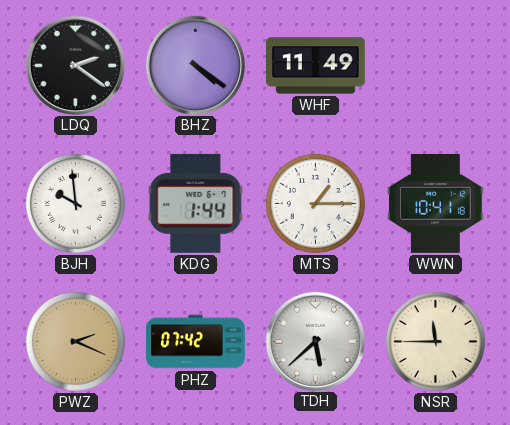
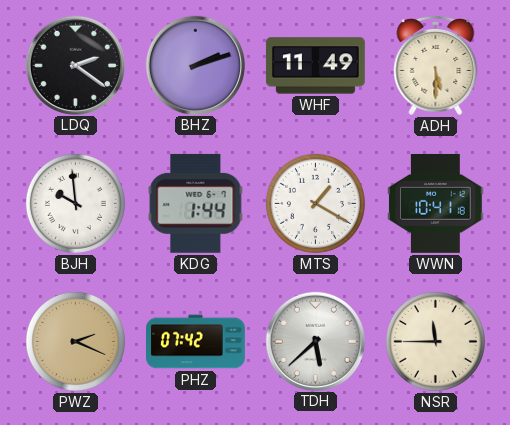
BHZ: 4:21 -> 2:12 (195, 65)
ADH: none -> 5:30 (436, 65)
MTS: 1:15 -> 1:20 (315, 203)
